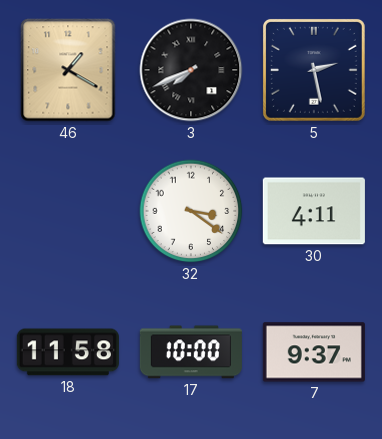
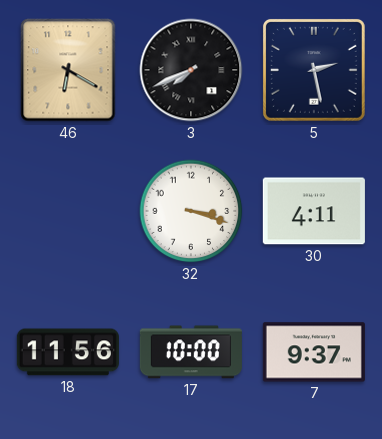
46: 1:20 -> 6:20 (68, 70)
32: 3:21 -> 3:18 (191, 211)
18: 11:58 -> 11:56 (68, 352)
